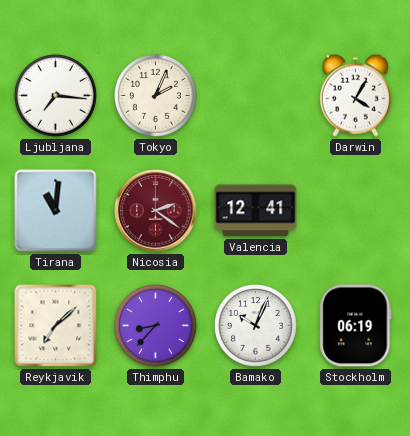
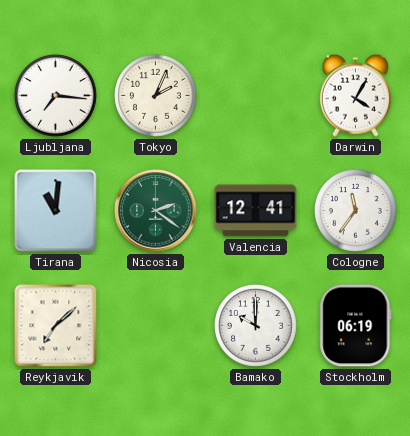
Nicosia dial: burgundy -> green (156, 211)
Cologne: none -> 11:36 (355, 210)
Thimphu: 8:37 -> none (155, 325)
Bamako: 10:04 -> 10:00 (255, 325)
